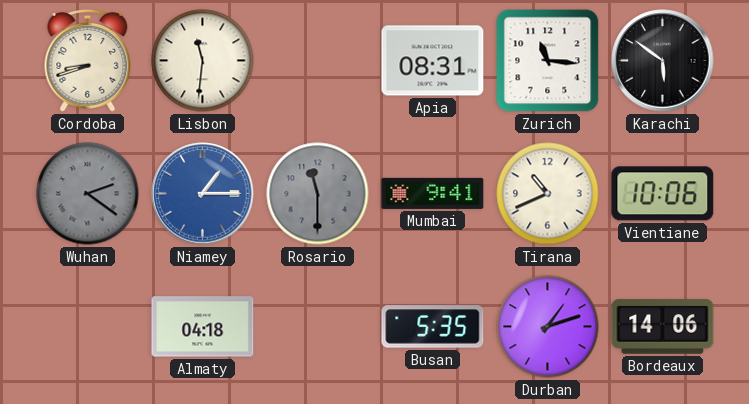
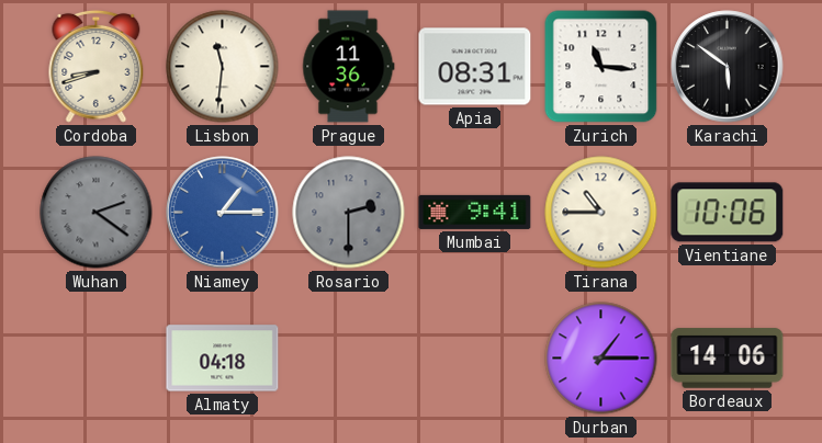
Prague: none -> 11:36 (349, 67)
Rosario: 11:30 -> 2:30 (349, 213)
Tirana: 10:41 -> 10:45 (601, 213)
Busan: 5:35 -> none (433, 327)
Durban: 1:12 -> 1:15 (601, 359)
